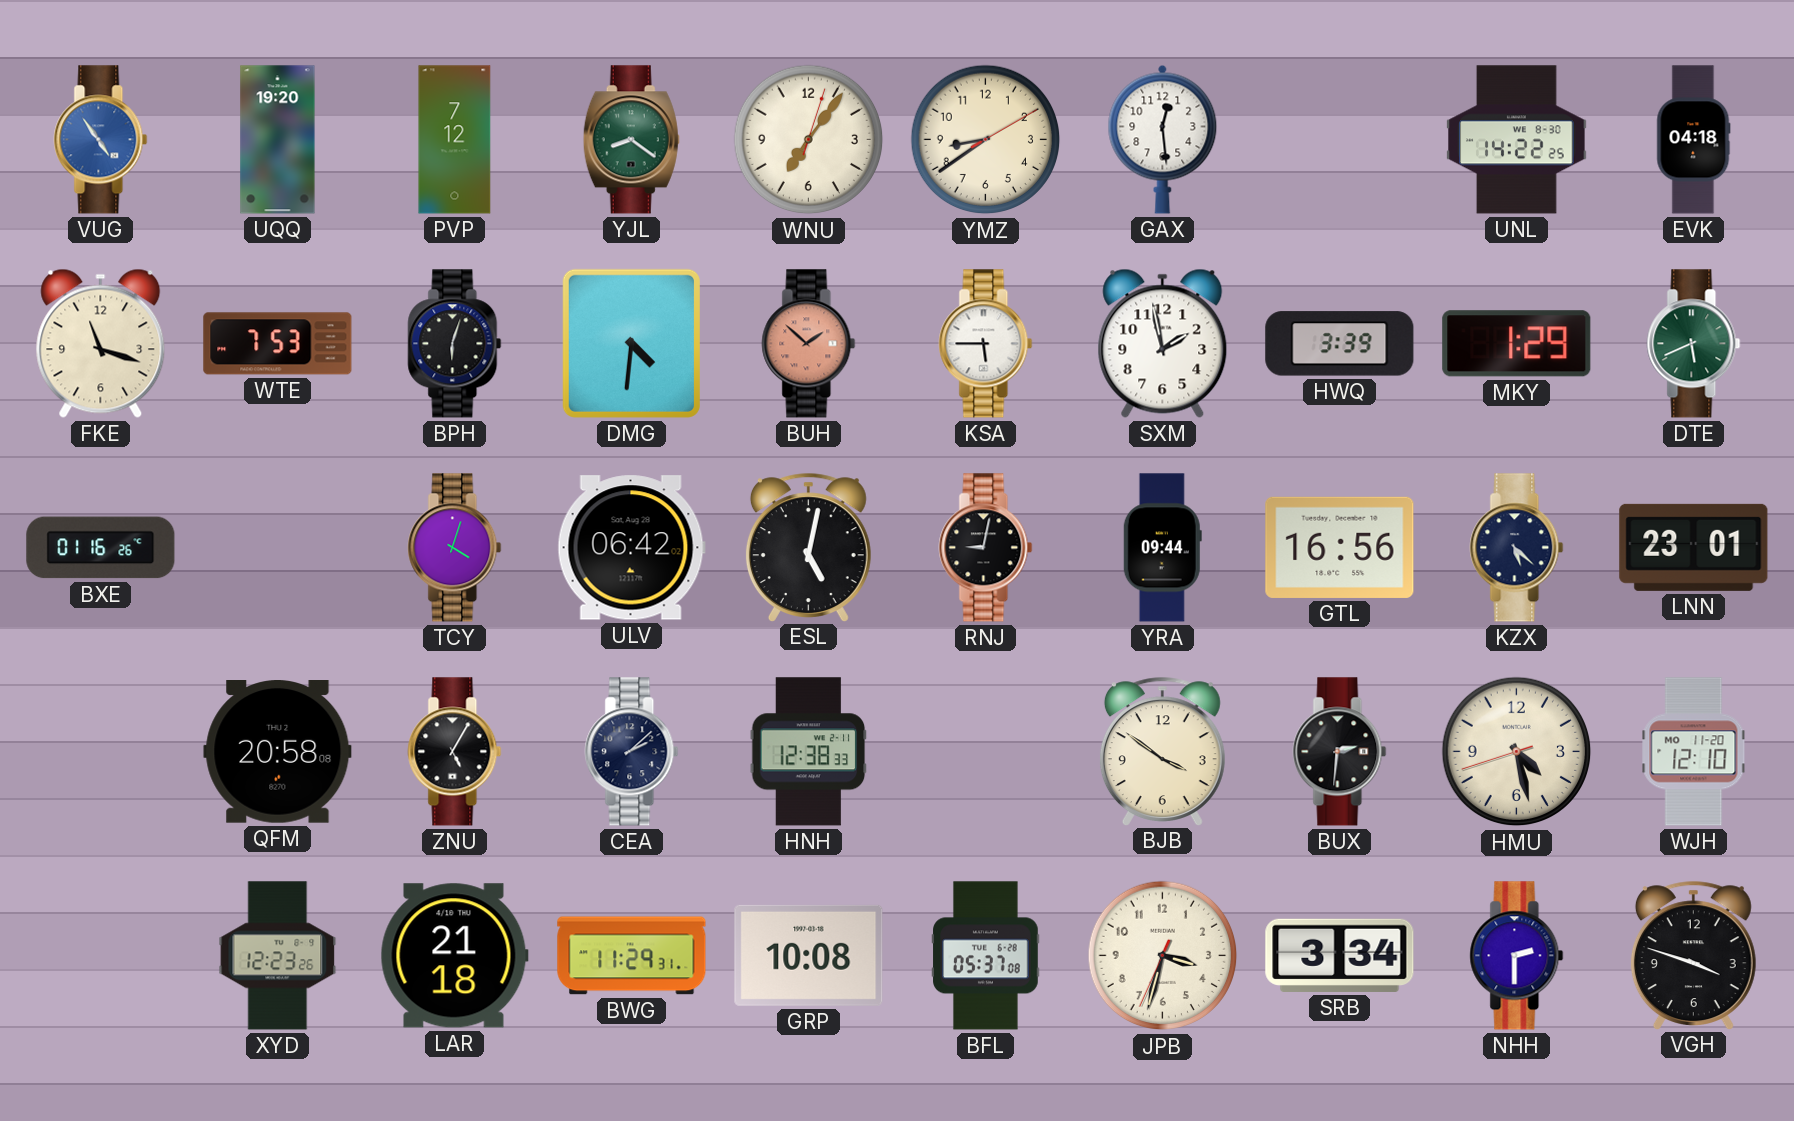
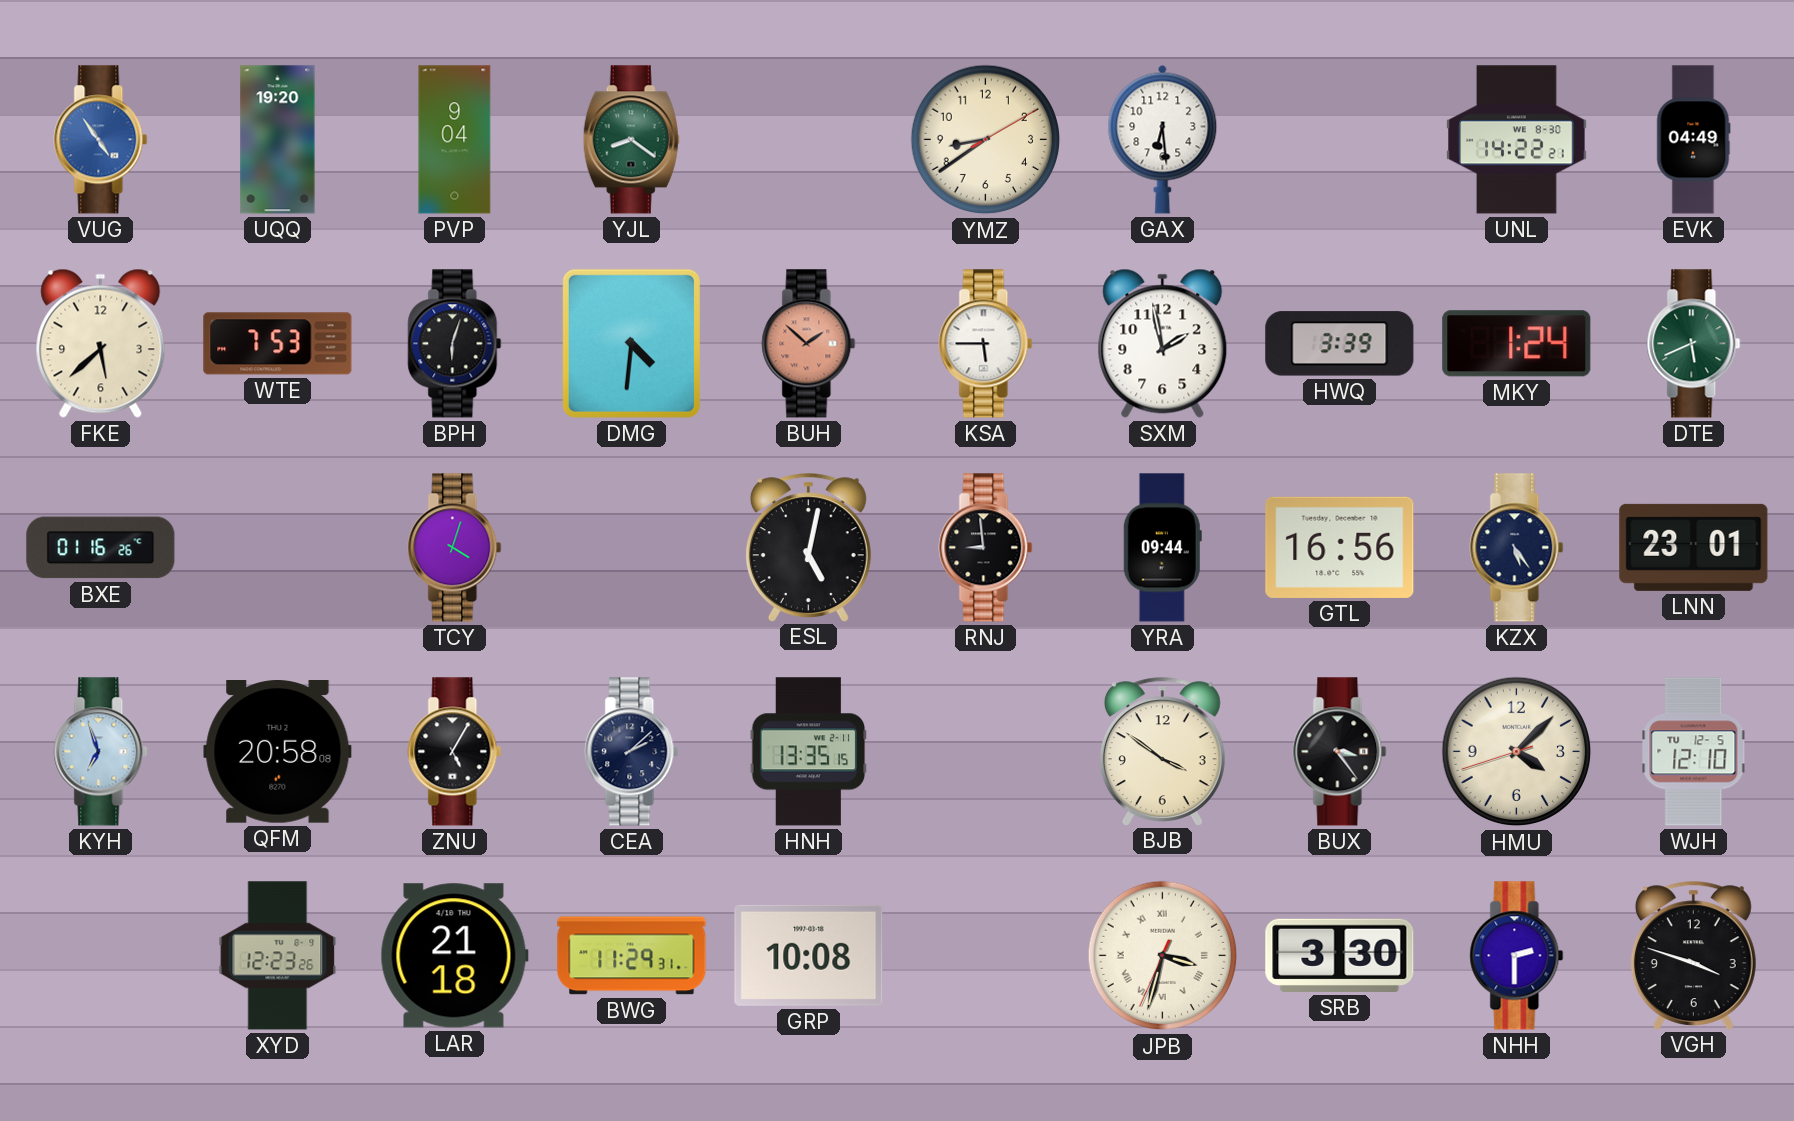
PVP: 7:12 -> 9:04 (455, 140)
WNU: 7:06 -> none (809, 140)
GAX: 12:29 -> 6:29 (1163, 139)
UNL: 14:22:25 -> 14:22:21 (1517, 140)
EVK: 04:18 -> 04:49 (1694, 140)
FKE: 11:18 -> 5:38 (101, 343)
MKY: 1:29 -> 1:24 (1517, 344)
ULV: 06:42 -> none (631, 548)
RNJ: 9:02 -> 8:59 (986, 548)
KZX: 5:22 -> 5:24 (1517, 548)
KYH: none -> 6:57 (101, 752)
HNH: 12:38 -> 13:35 (809, 752)
BUX: 2:31 -> 3:24 (1340, 752)
HMU: 4:27 -> 4:07 (1517, 752)
WJH date: MO 11-20 -> TU 12-5 (1694, 752)
BFL: 05:37 -> none (986, 956)
JPB numerals: Arabic -> Roman (1163, 956)
SRB: 3:34 -> 3:30 (1340, 955)
